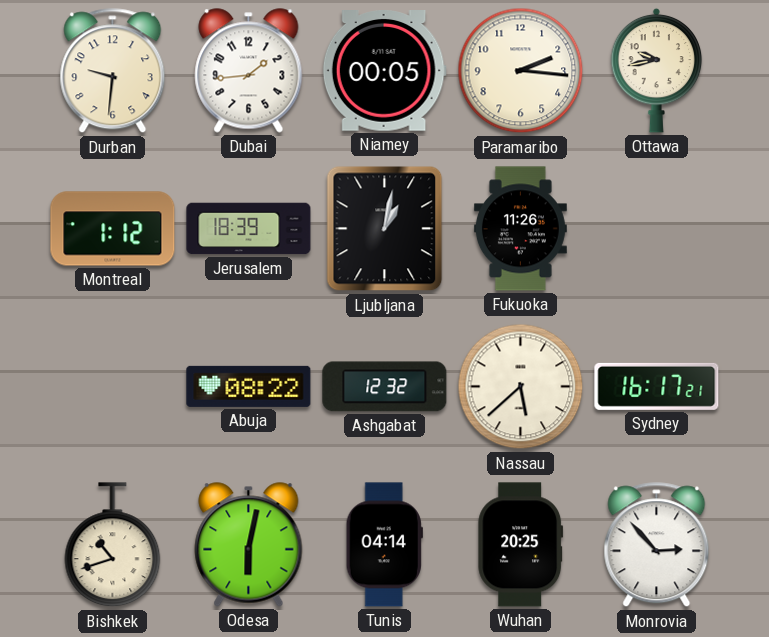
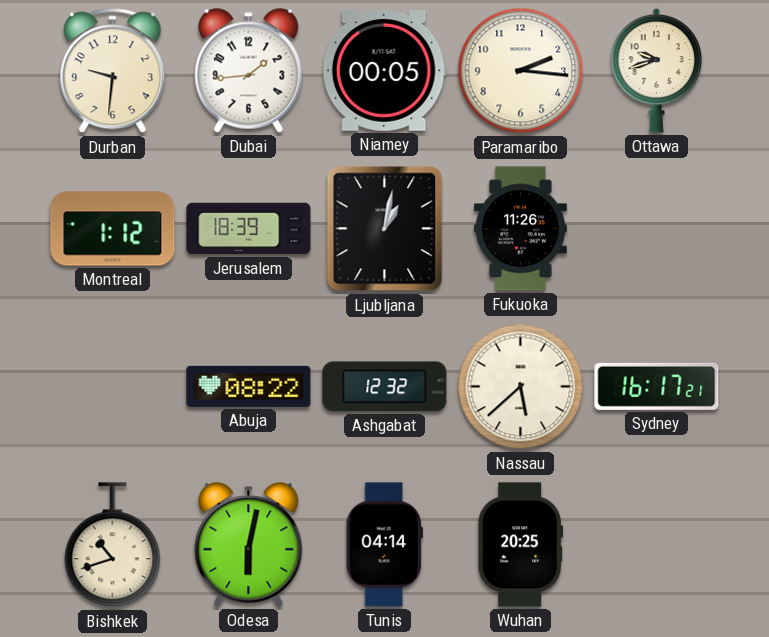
Ottawa: 9:43 -> 9:42 (657, 70)
Monrovia: 2:53 -> none (657, 545)
